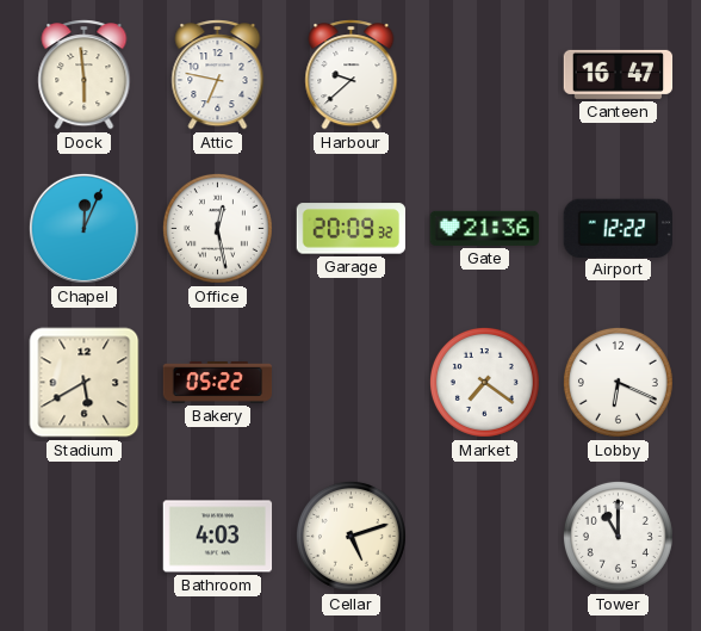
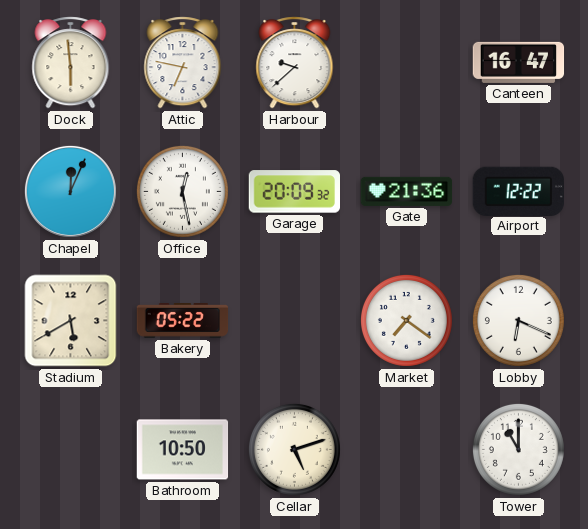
Bathroom: 4:03 -> 10:50 (183, 450)
